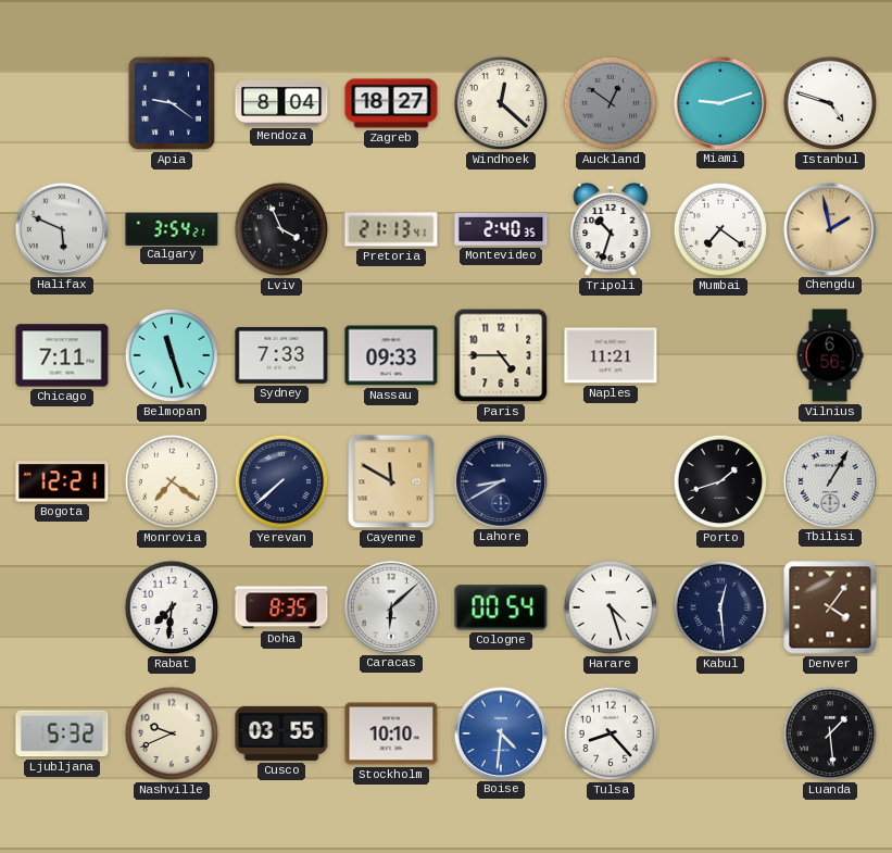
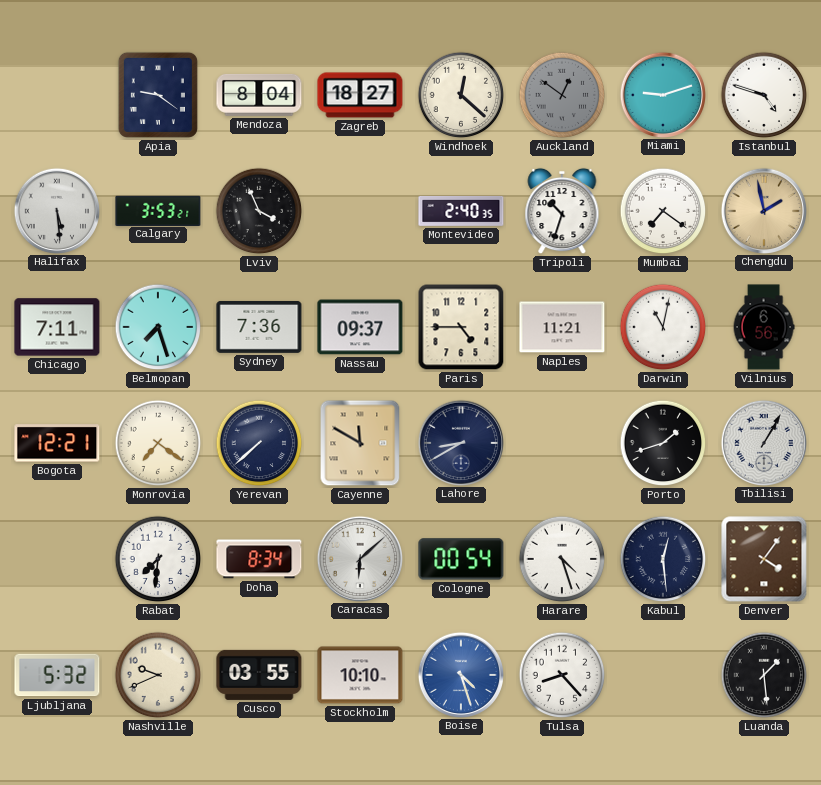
Halifax: 5:49 -> 5:29 (56, 210)
Calgary: 3:54 -> 3:53 (158, 210)
Pretoria: 21:13 -> none (391, 229)
Belmopan: 11:27 -> 7:27 (158, 327)
Sydney: 7:33 -> 7:36 (259, 327)
Nassau: 09:33 -> 09:37 (360, 327)
Darwin: none -> 11:02 (663, 327)
Doha: 8:35 -> 8:34 (259, 559)
Boise: 4:31 -> 4:27 (460, 674)
